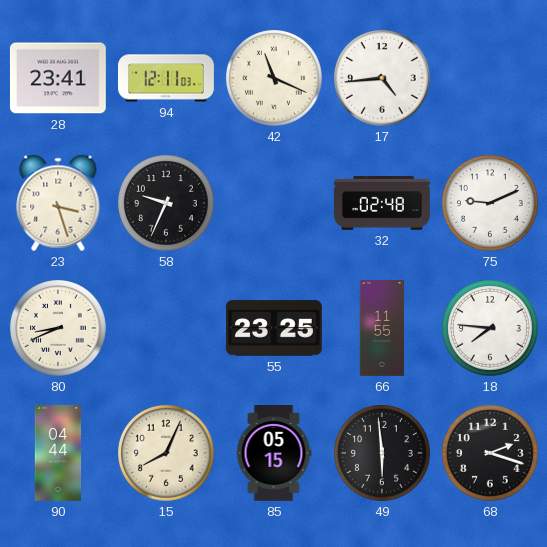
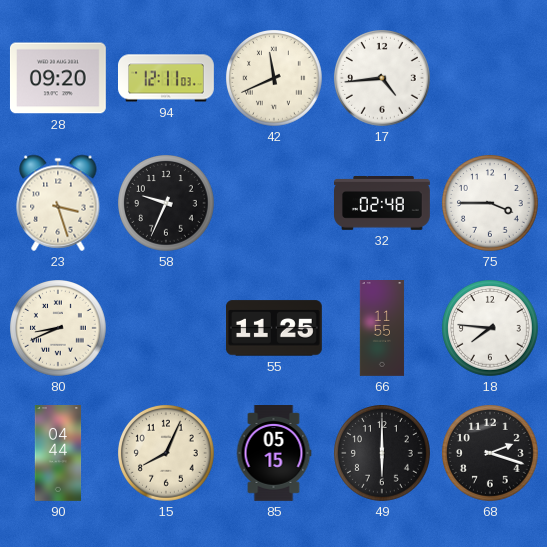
28: 23:41 -> 09:20 (58, 78)
42: 11:19 -> 11:41 (275, 79)
75: 9:11 -> 3:45 (491, 204)
55: 23:25 -> 11:25 (275, 328)
49: 5:59 -> 6:00 (383, 454)
